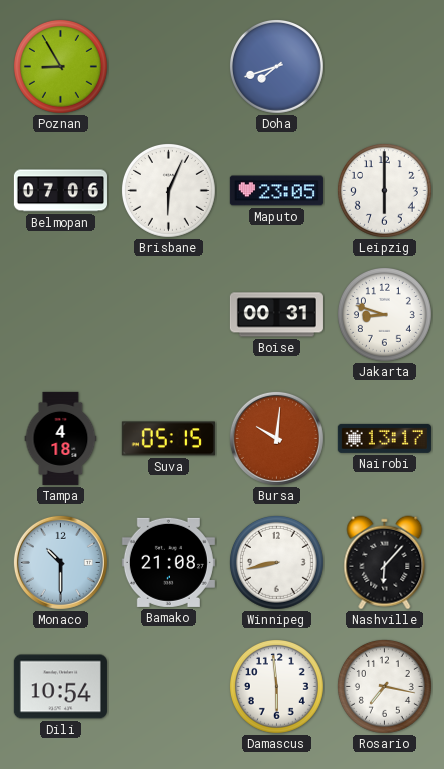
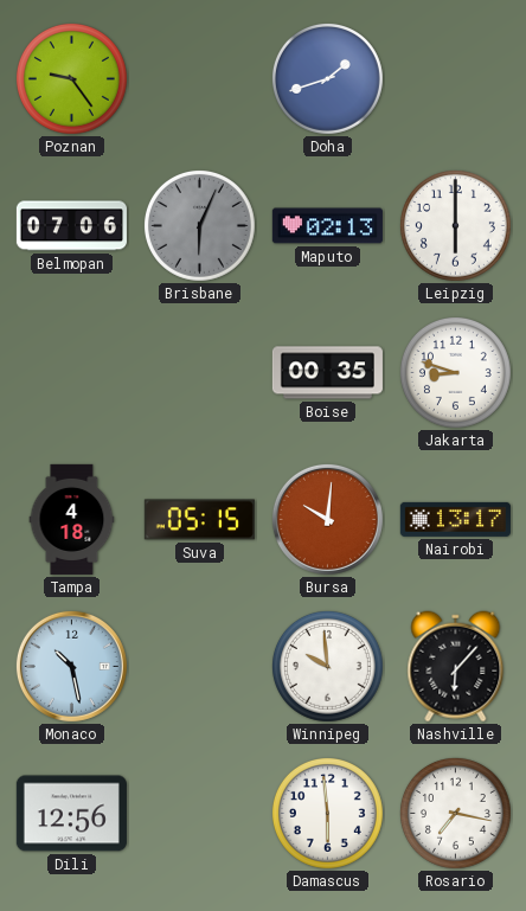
Poznan: 8:55 -> 9:24 (71, 78)
Doha: 7:42 -> 1:42 (327, 78)
Brisbane dial: white -> grey (199, 225)
Maputo: 23:05 -> 02:13 (327, 226)
Boise: 00:31 -> 00:35 (327, 373)
Monaco: 10:30 -> 10:28 (71, 666)
Bamako: 21:08 -> none (168, 562)
Winnipeg: 8:43 -> 9:59 (327, 666)
Dili: 10:54 -> 12:56 (71, 814)
